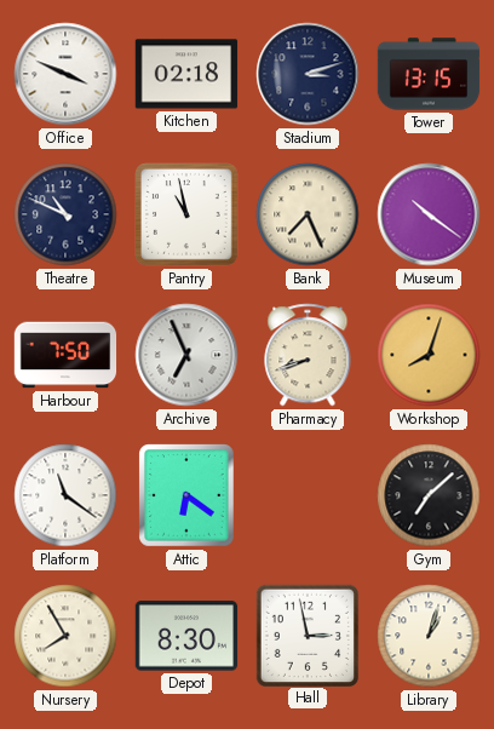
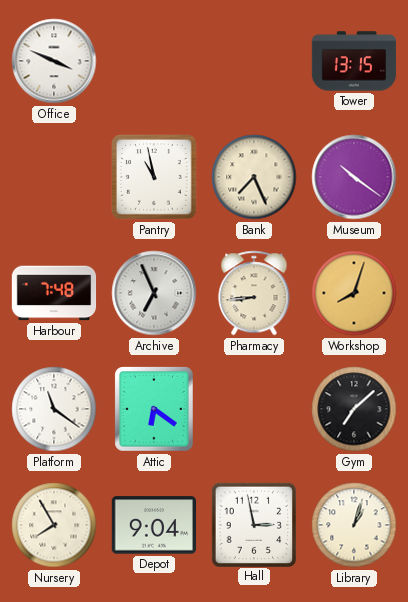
Kitchen: 02:18 -> none (186, 74)
Stadium: 3:12 -> none (308, 74)
Theatre: 10:49 -> none (65, 214)
Harbour: 7:50 -> 7:48 (54, 293)
Pharmacy: 8:42 -> 8:44 (254, 293)
Depot: 8:30 -> 9:04 (154, 525)
